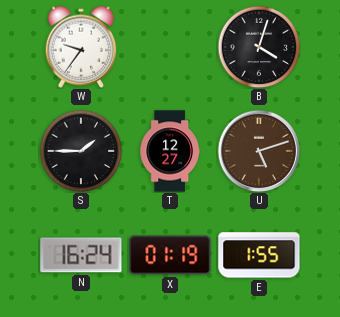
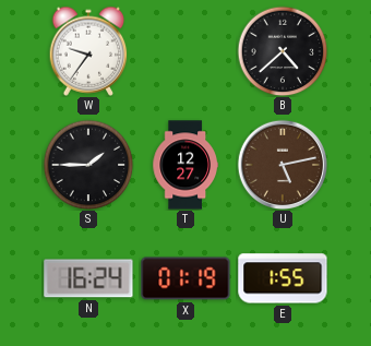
B: 4:03 -> 4:38 (283, 51)
U: 5:12 -> 5:13 (282, 164)
